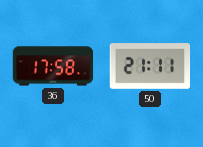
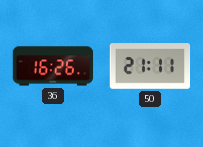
36: 17:58 -> 16:26 (53, 66)
